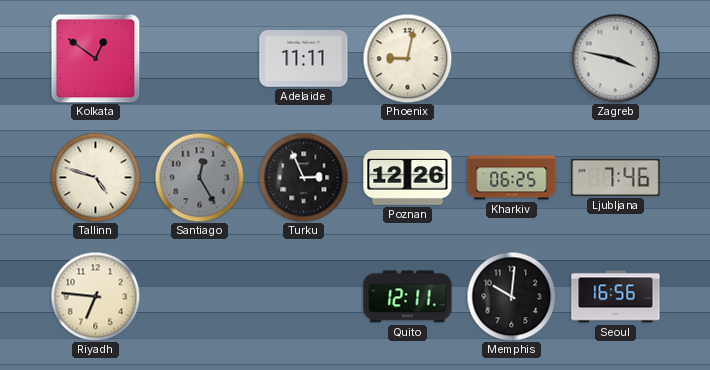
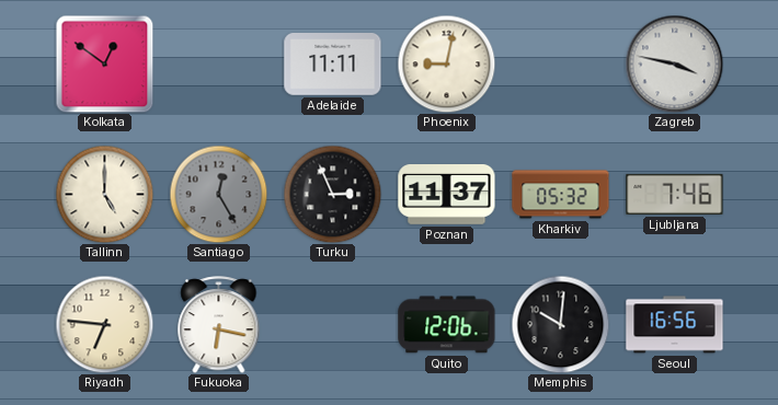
Tallinn: 4:48 -> 5:00 (104, 194)
Poznan: 12:26 -> 11:37 (447, 195)
Kharkiv: 06:25 -> 05:32 (561, 195)
Fukuoka: none -> 6:17 (219, 325)
Quito: 12:11 -> 12:06 (447, 325)
